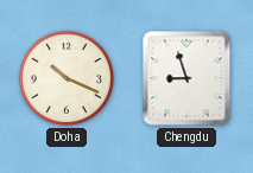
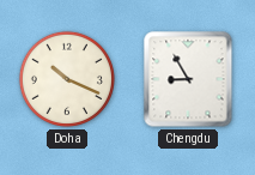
Chengdu: 8:57 -> 8:55 (188, 79)
